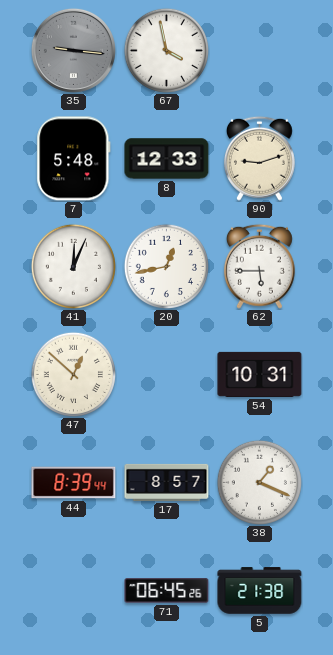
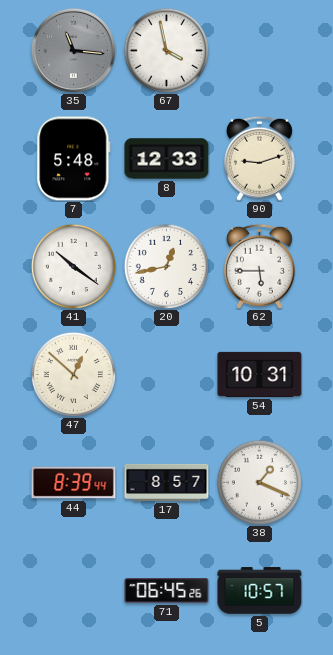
35: 9:16 -> 11:16 (73, 50)
41: 12:04 -> 10:21 (73, 266)
5: 21:38 -> 10:57 (260, 591)
